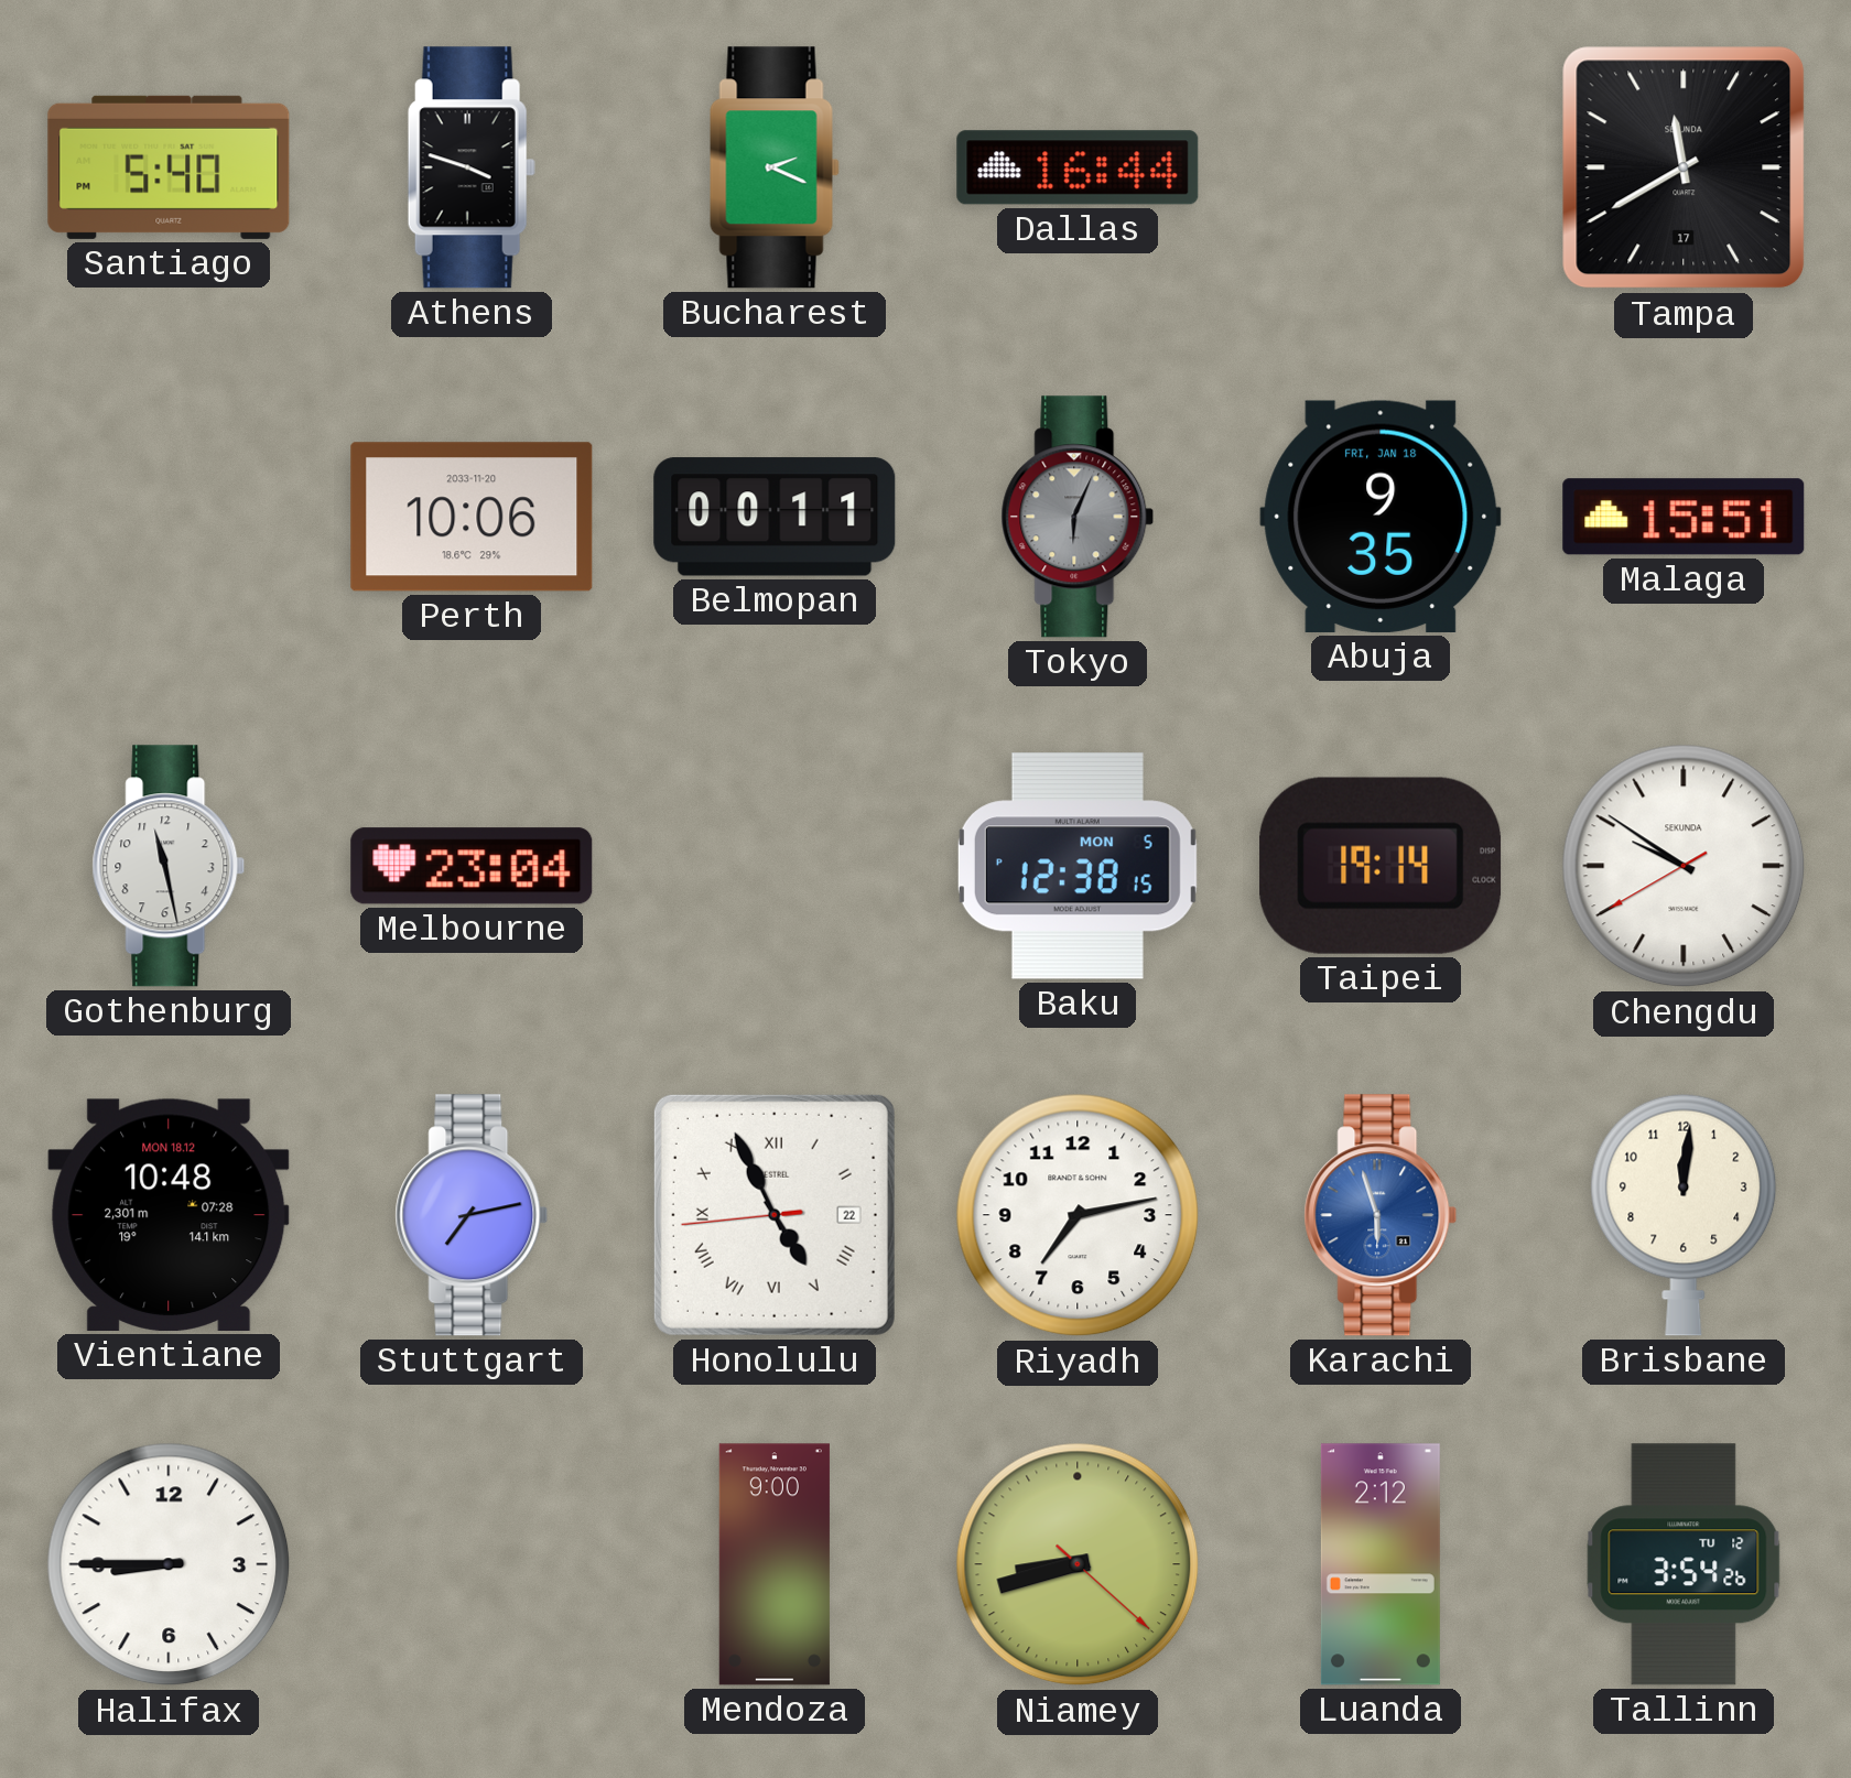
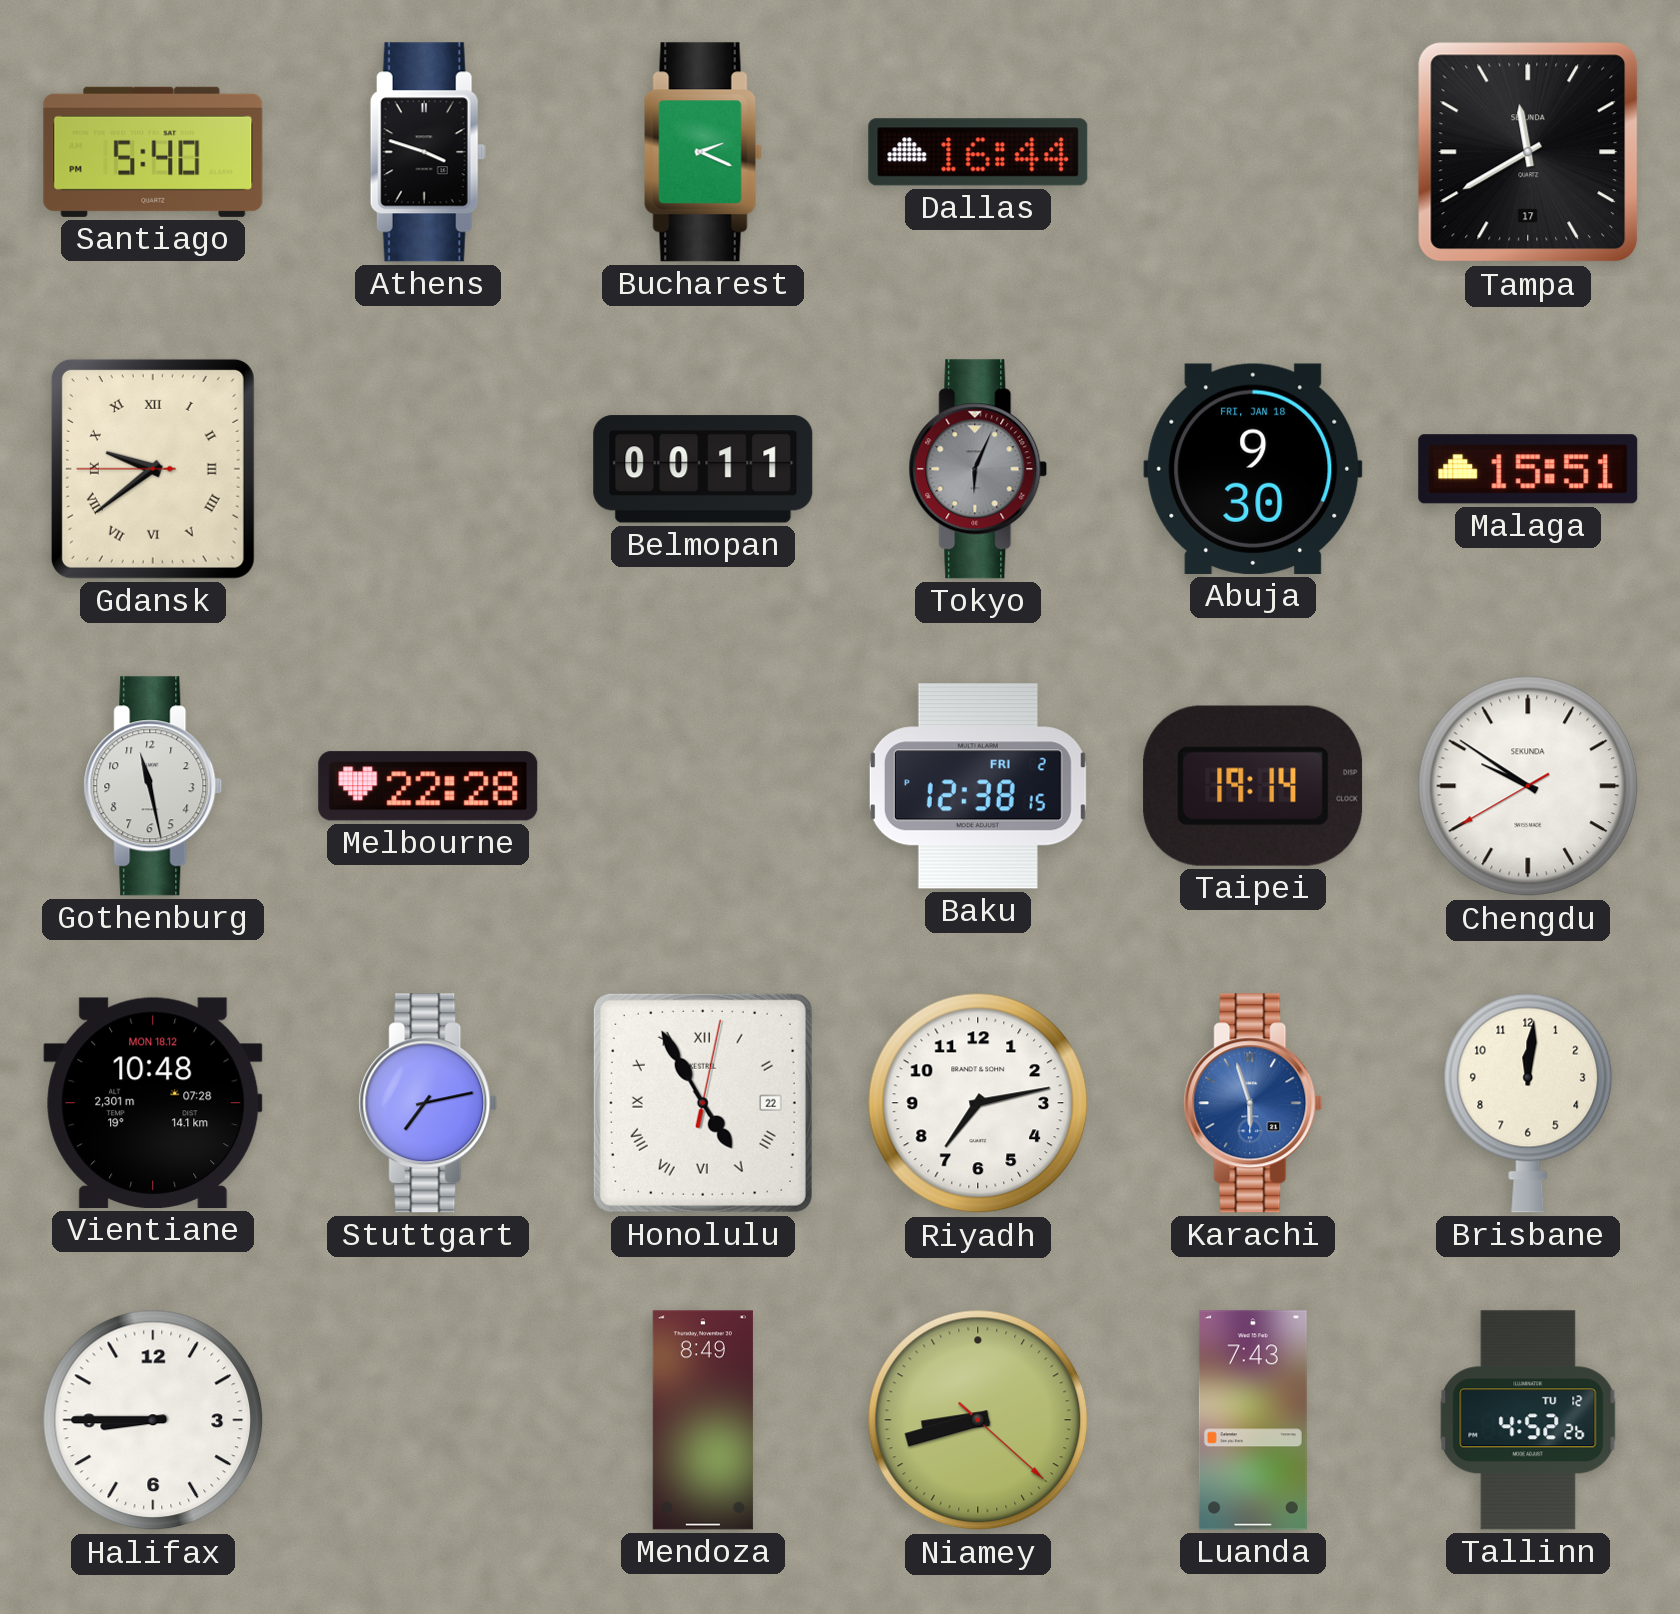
Gdansk: none -> 9:38 (153, 469)
Perth: 10:06 -> none (472, 517)
Abuja: 9:35 -> 9:30 (1253, 469)
Melbourne: 23:04 -> 22:28 (428, 786)
Baku date: MON 5 -> FRI 2 (978, 786)
Honolulu: 4:55:44 -> 4:55:02 (703, 1103)
Mendoza: 9:00 -> 8:49 (703, 1420)
Luanda: 2:12 -> 7:43 (1253, 1420)
Tallinn: 3:54 -> 4:52 (1528, 1420)
